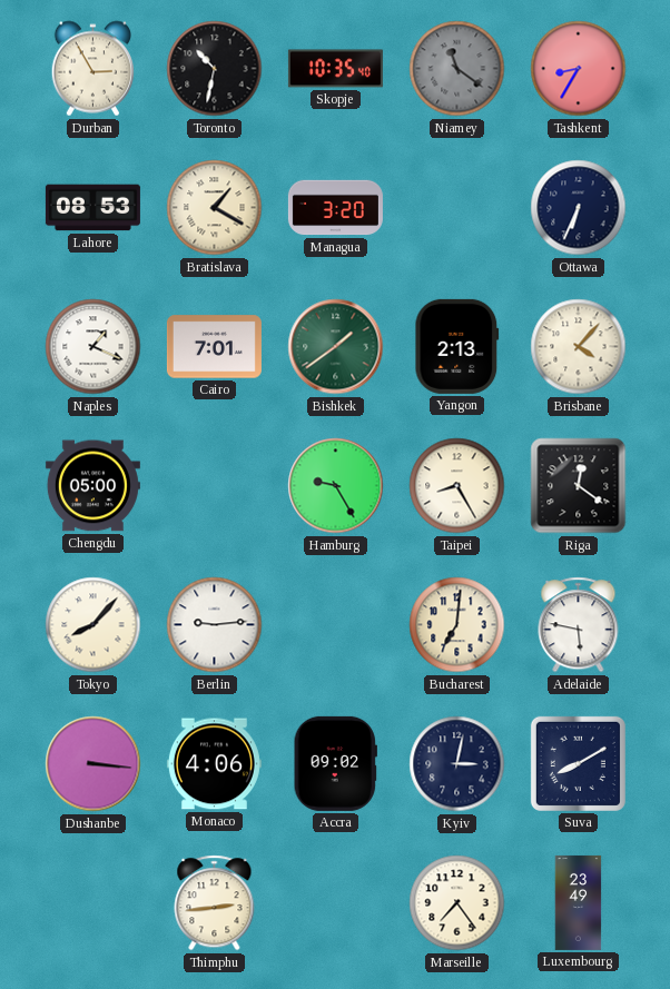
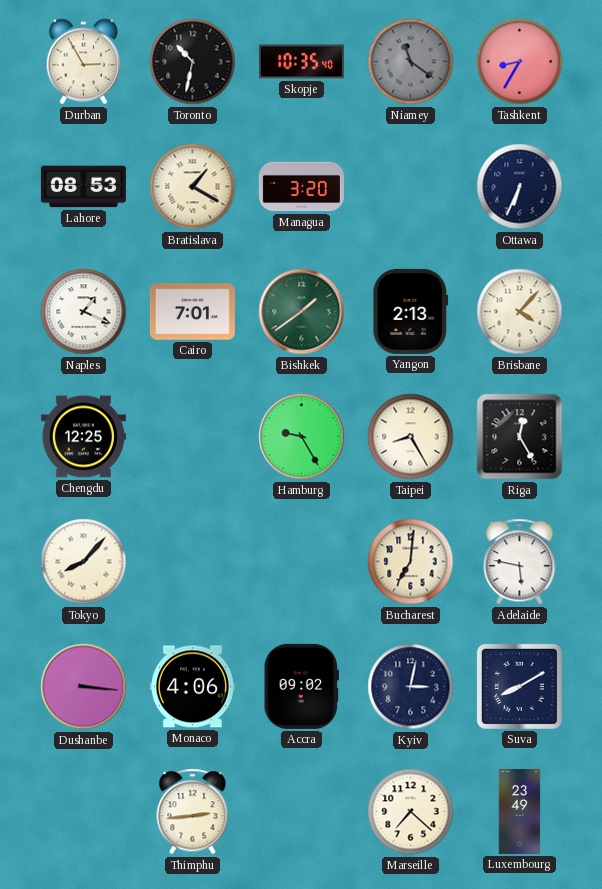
Chengdu: 05:00 -> 12:25 (83, 437)
Riga: 12:21 -> 12:25 (520, 437)
Berlin: 9:14 -> none (215, 625)
Marseille: 7:24 -> 7:22 (411, 812)
